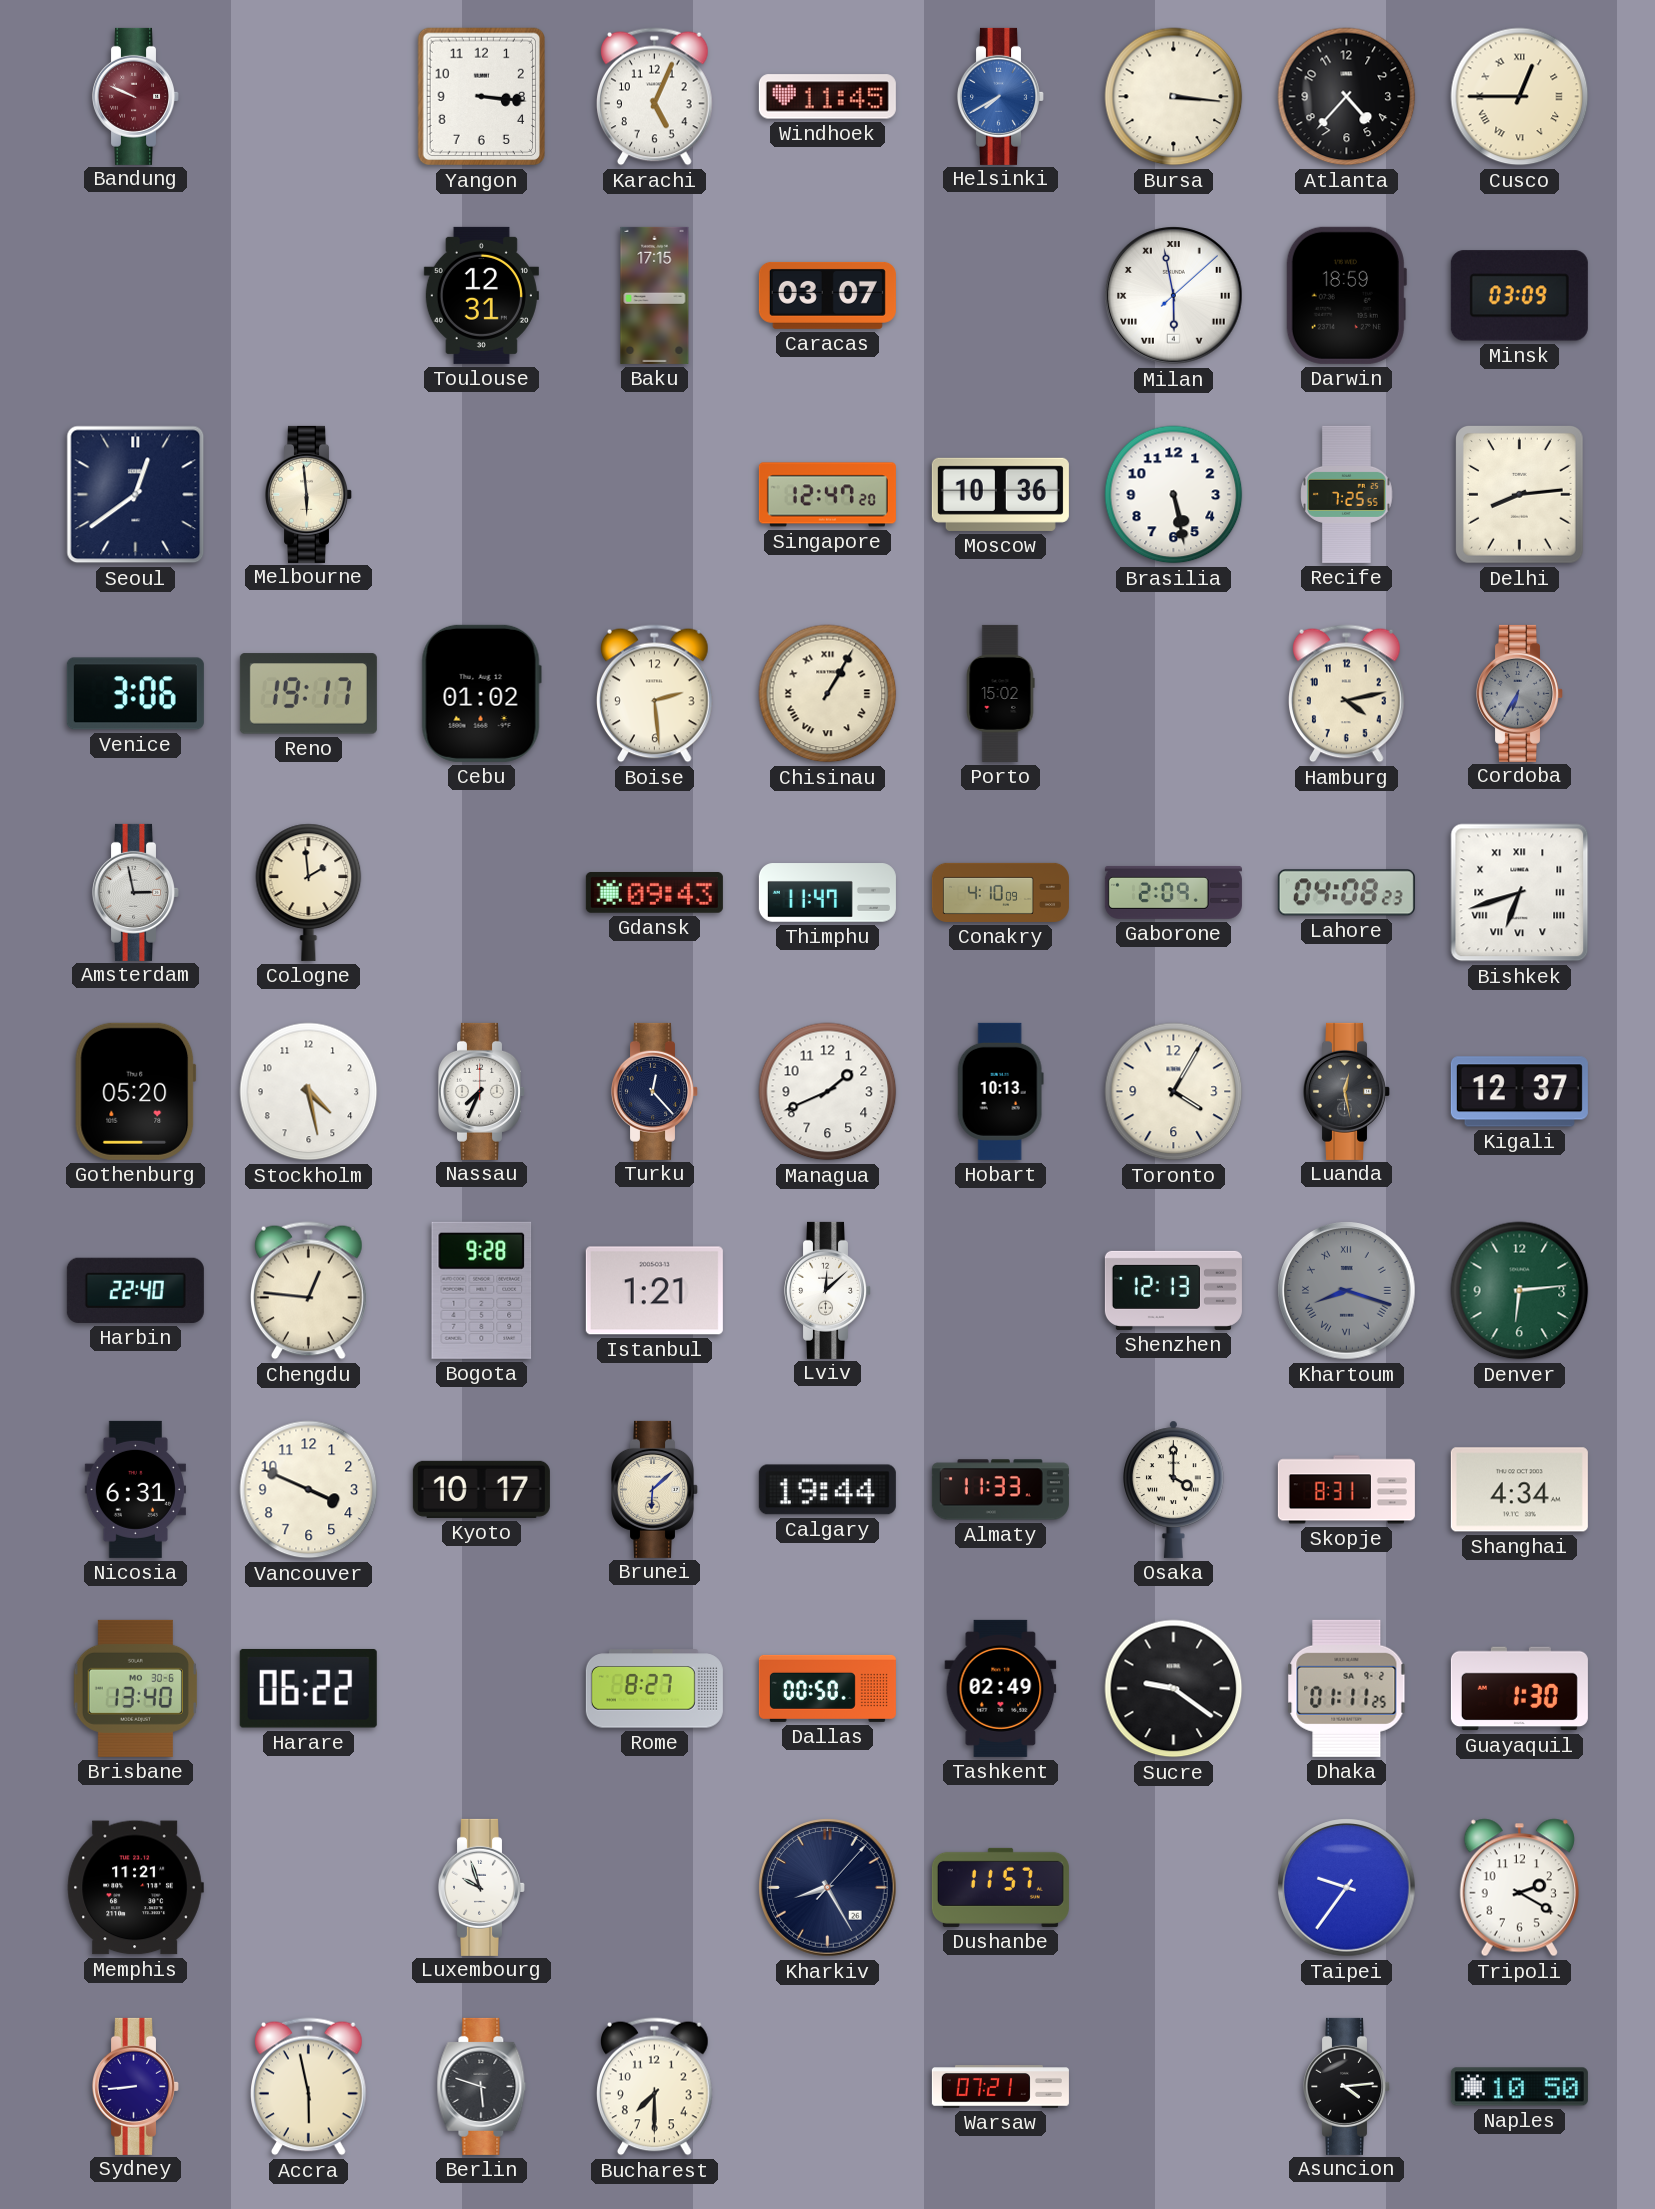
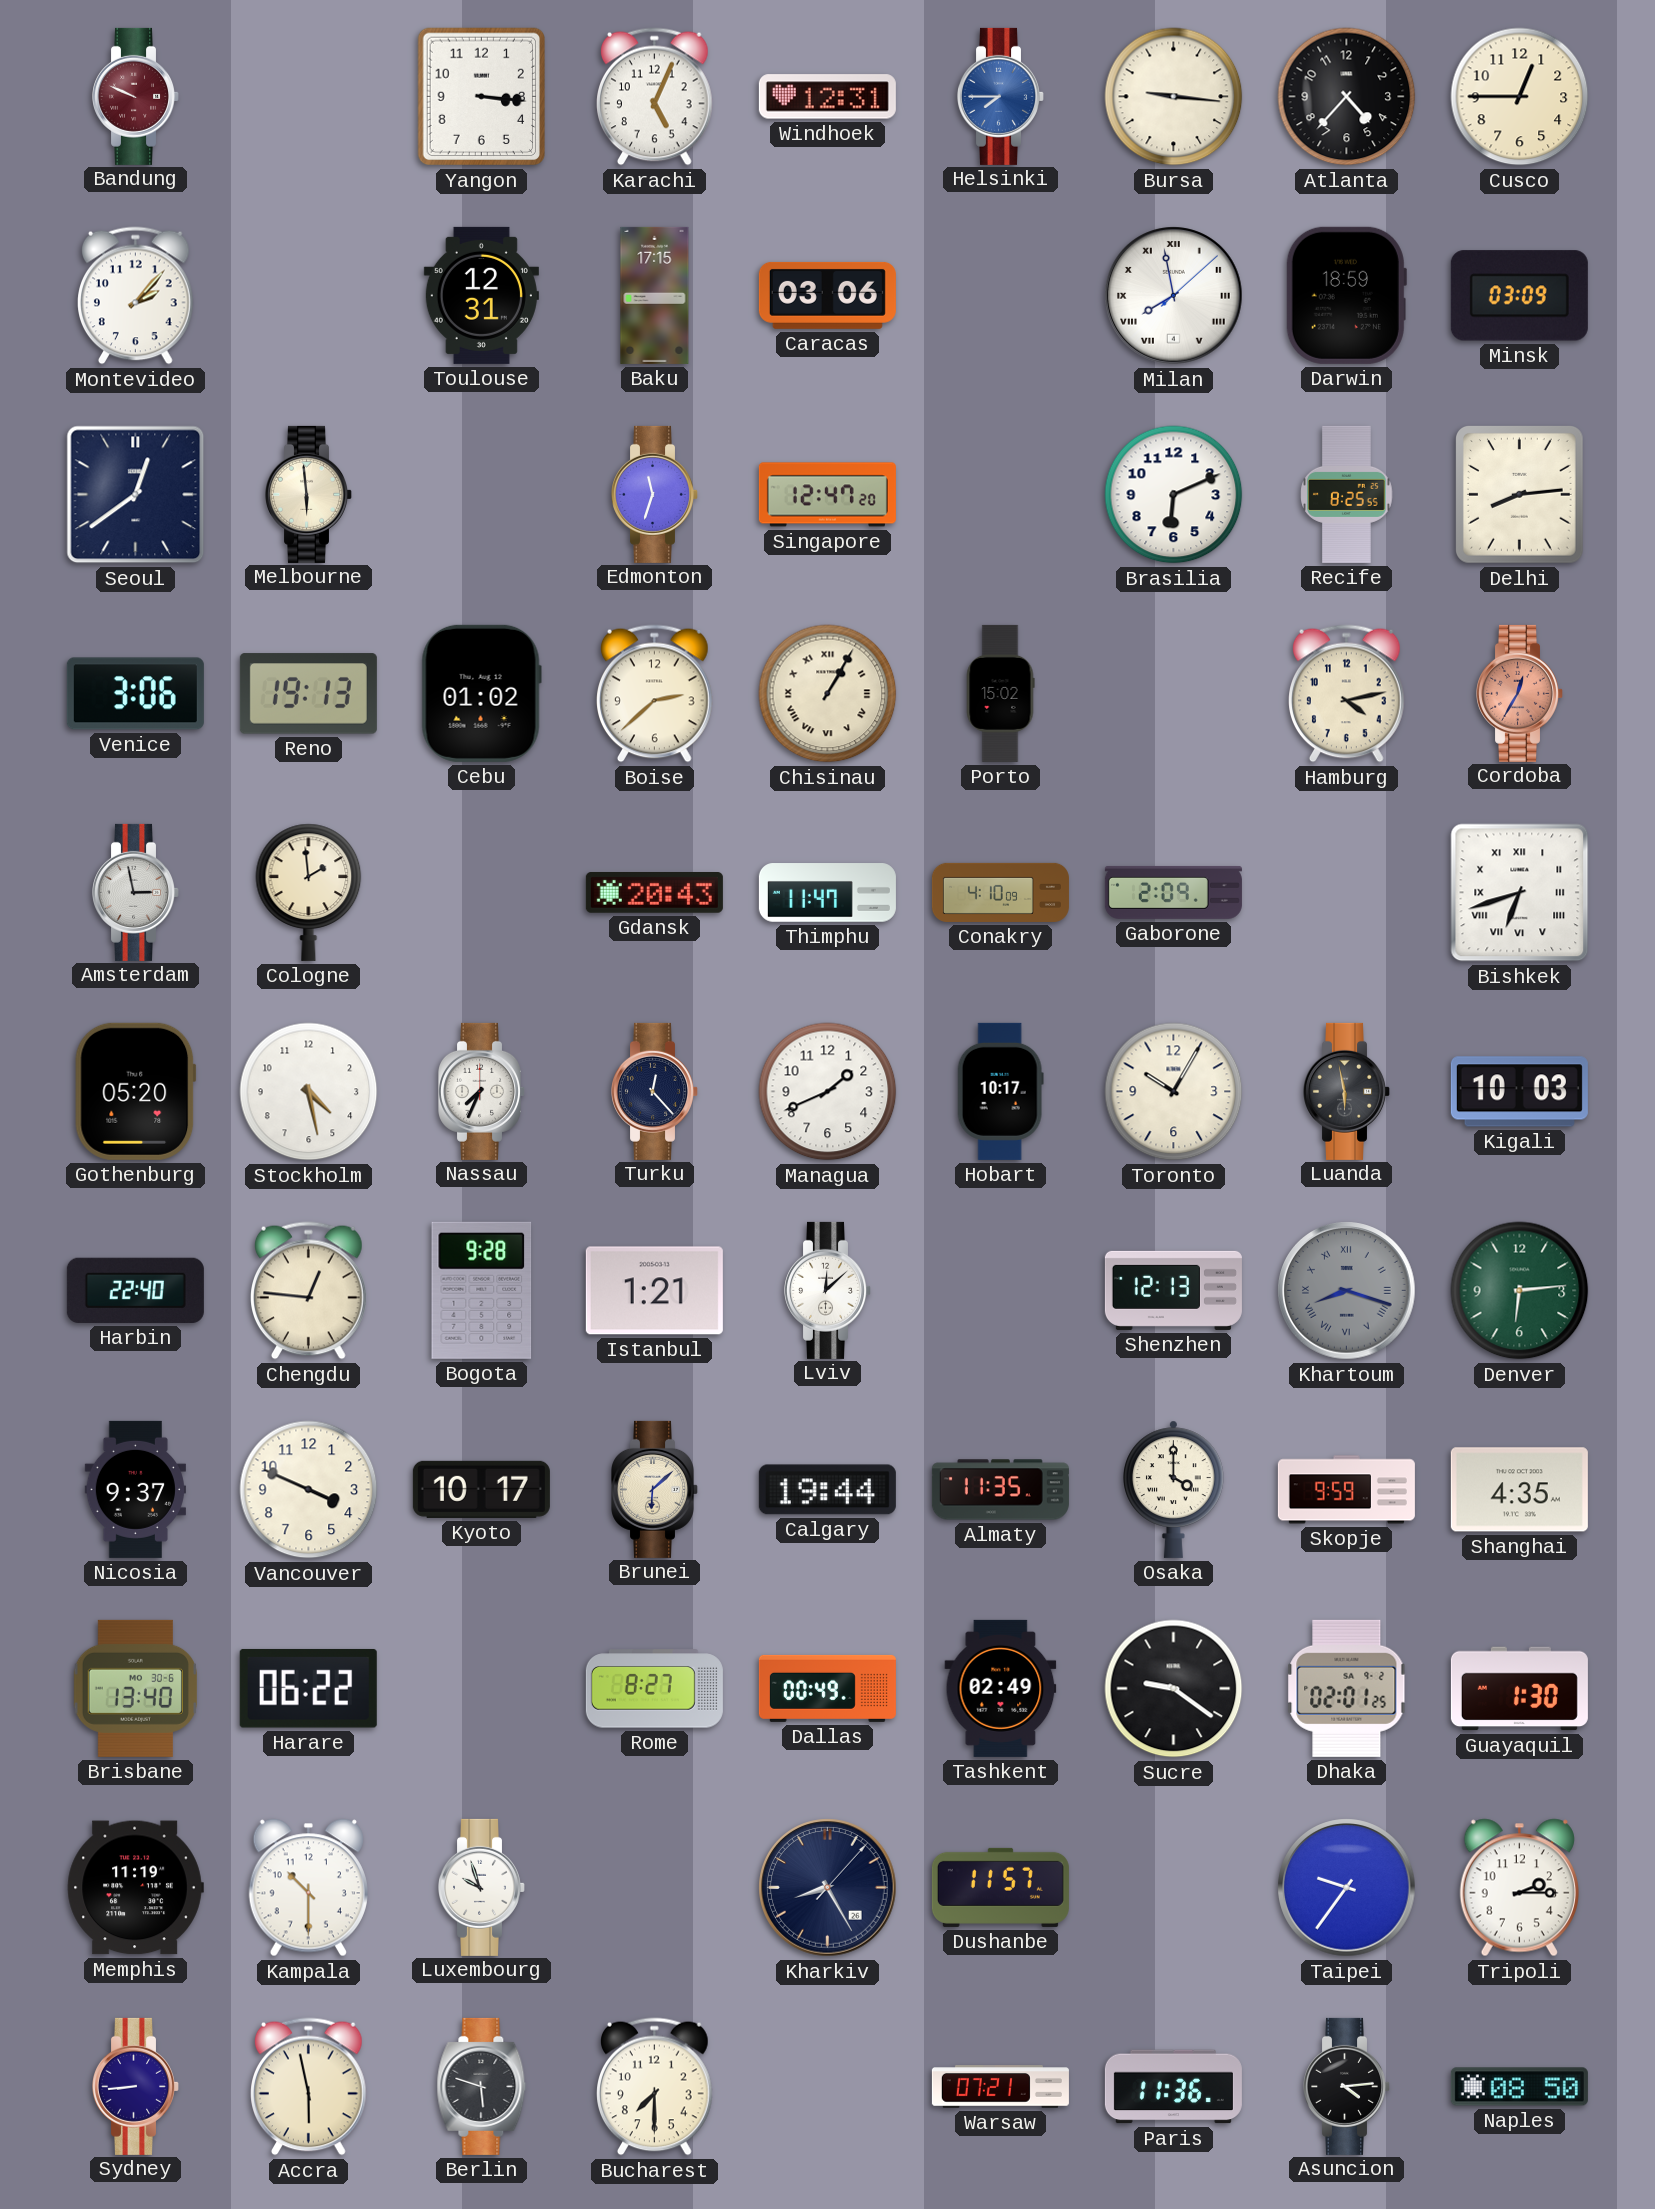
Windhoek: 11:45 -> 12:31 (827, 97)
Helsinki: 7:40 -> 7:45 (1001, 96)
Bursa: 3:16 -> 9:16 (1174, 97)
Cusco numerals: Roman -> Arabic (1520, 97)
Montevideo: none -> 2:07 (136, 296)
Caracas: 03:07 -> 03:06 (827, 295)
Milan: 5:58 -> 7:58 (1174, 296)
Edmonton: none -> 11:33 (655, 494)
Moscow: 10:36 -> none (1000, 494)
Brasilia: 5:28 -> 6:11 (1174, 495)
Recife: 7:25 -> 8:25 (1347, 494)
Reno: 19:17 -> 19:13 (308, 694)
Boise: 2:29 -> 2:38 (655, 694)
Cordoba: 6:35 -> 12:35 (1520, 693)
Cordoba dial: grey -> salmon (1520, 693)
Gdansk: 09:43 -> 20:43 (654, 893)
Lahore: 04:08 -> none (1346, 893)
Hobart: 10:13 -> 10:17 (1000, 1091)
Toronto: 4:05 -> 10:05 (1174, 1092)
Luanda: 12:28 -> 5:58 (1347, 1091)
Kigali: 12:37 -> 10:03 (1519, 1092)
Nicosia: 6:31 -> 9:37 (135, 1489)
Almaty: 11:33 -> 11:35 (1000, 1490)
Skopje: 8:31 -> 9:59 (1346, 1490)
Shanghai: 4:34 -> 4:35 (1519, 1490)
Dallas: 00:50 -> 00:49 (827, 1688)
Dhaka: 01:11 -> 02:01 (1347, 1688)
Memphis: 11:21 -> 11:19 (135, 1888)
Kampala: none -> 10:30 (308, 1888)
Tripoli: 2:20 -> 2:15 (1519, 1888)
Paris: none -> 11:36 (1173, 2087)
Naples: 10:50 -> 08:50 (1519, 2087)
